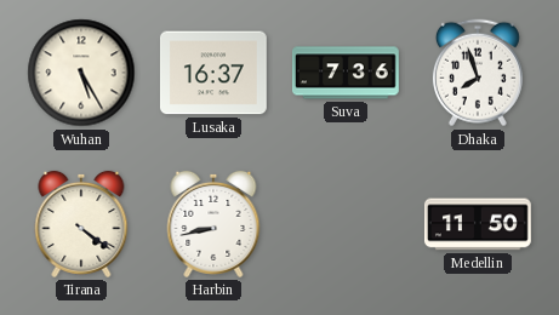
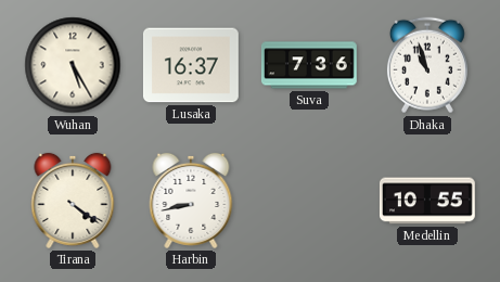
Dhaka: 7:57 -> 10:57 (427, 65)
Medellin: 11:50 -> 10:55 (427, 201)
